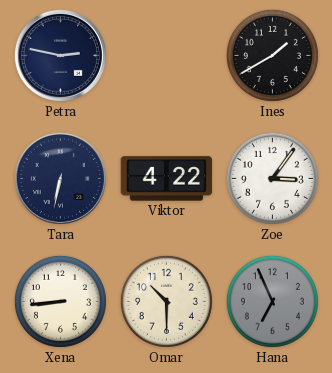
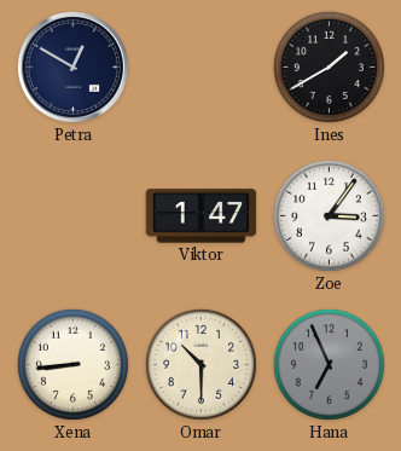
Petra: 2:47 -> 12:50 (72, 67)
Tara: 6:32 -> none (60, 178)
Viktor: 4:22 -> 1:47 (202, 216)
